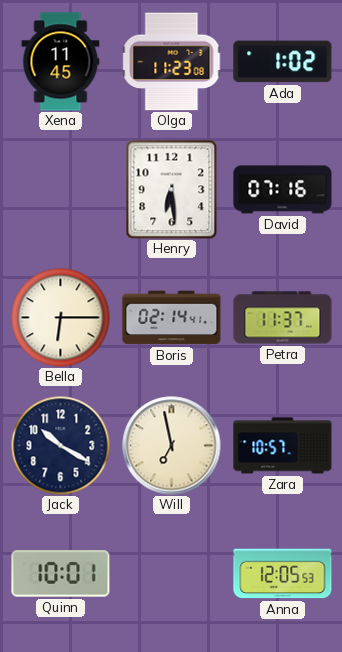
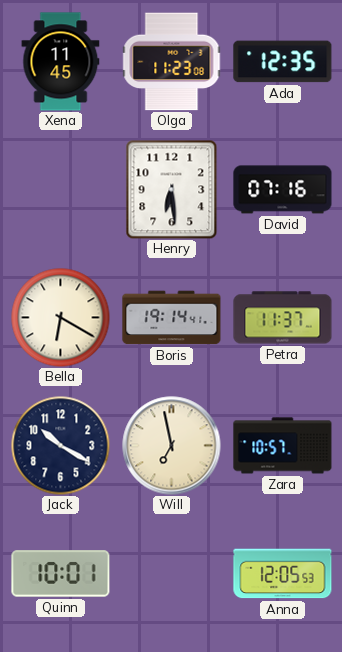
Ada: 1:02 -> 12:35 (283, 62)
Bella: 6:15 -> 6:20 (61, 318)
Boris: 02:14 -> 19:14 (172, 318)
